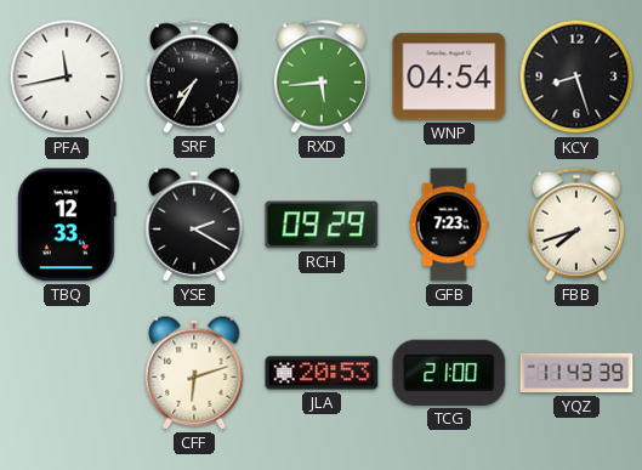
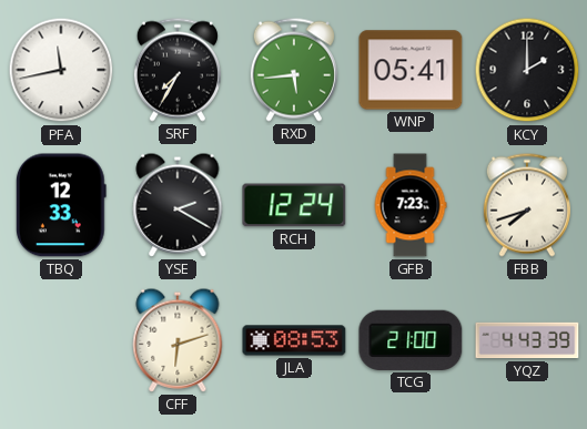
WNP: 04:54 -> 05:41 (411, 70)
KCY: 8:27 -> 2:00 (527, 70)
RCH: 09:29 -> 12:24 (294, 205)
JLA: 20:53 -> 08:53 (294, 340)
YQZ: 11:43 -> 4:43 (527, 340)
